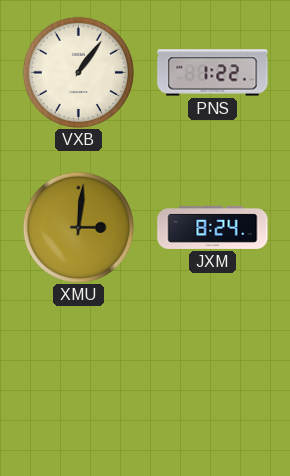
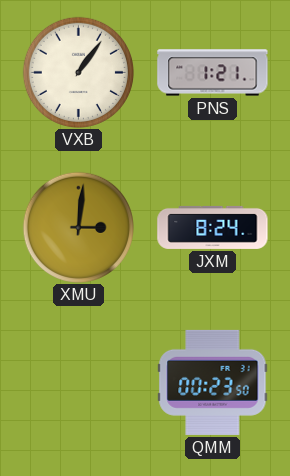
PNS: 1:22 -> 1:21 (213, 73)
QMM: none -> 00:23 (213, 382)
